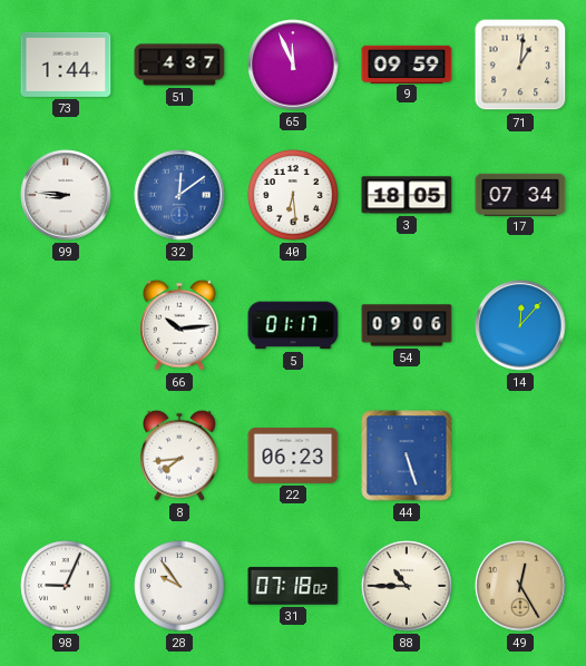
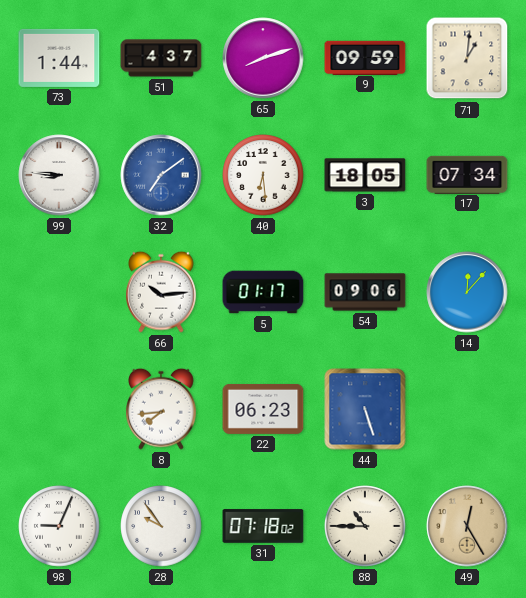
65: 11:56 -> 8:12 (263, 58)
32: 12:09 -> 7:09 (161, 175)
